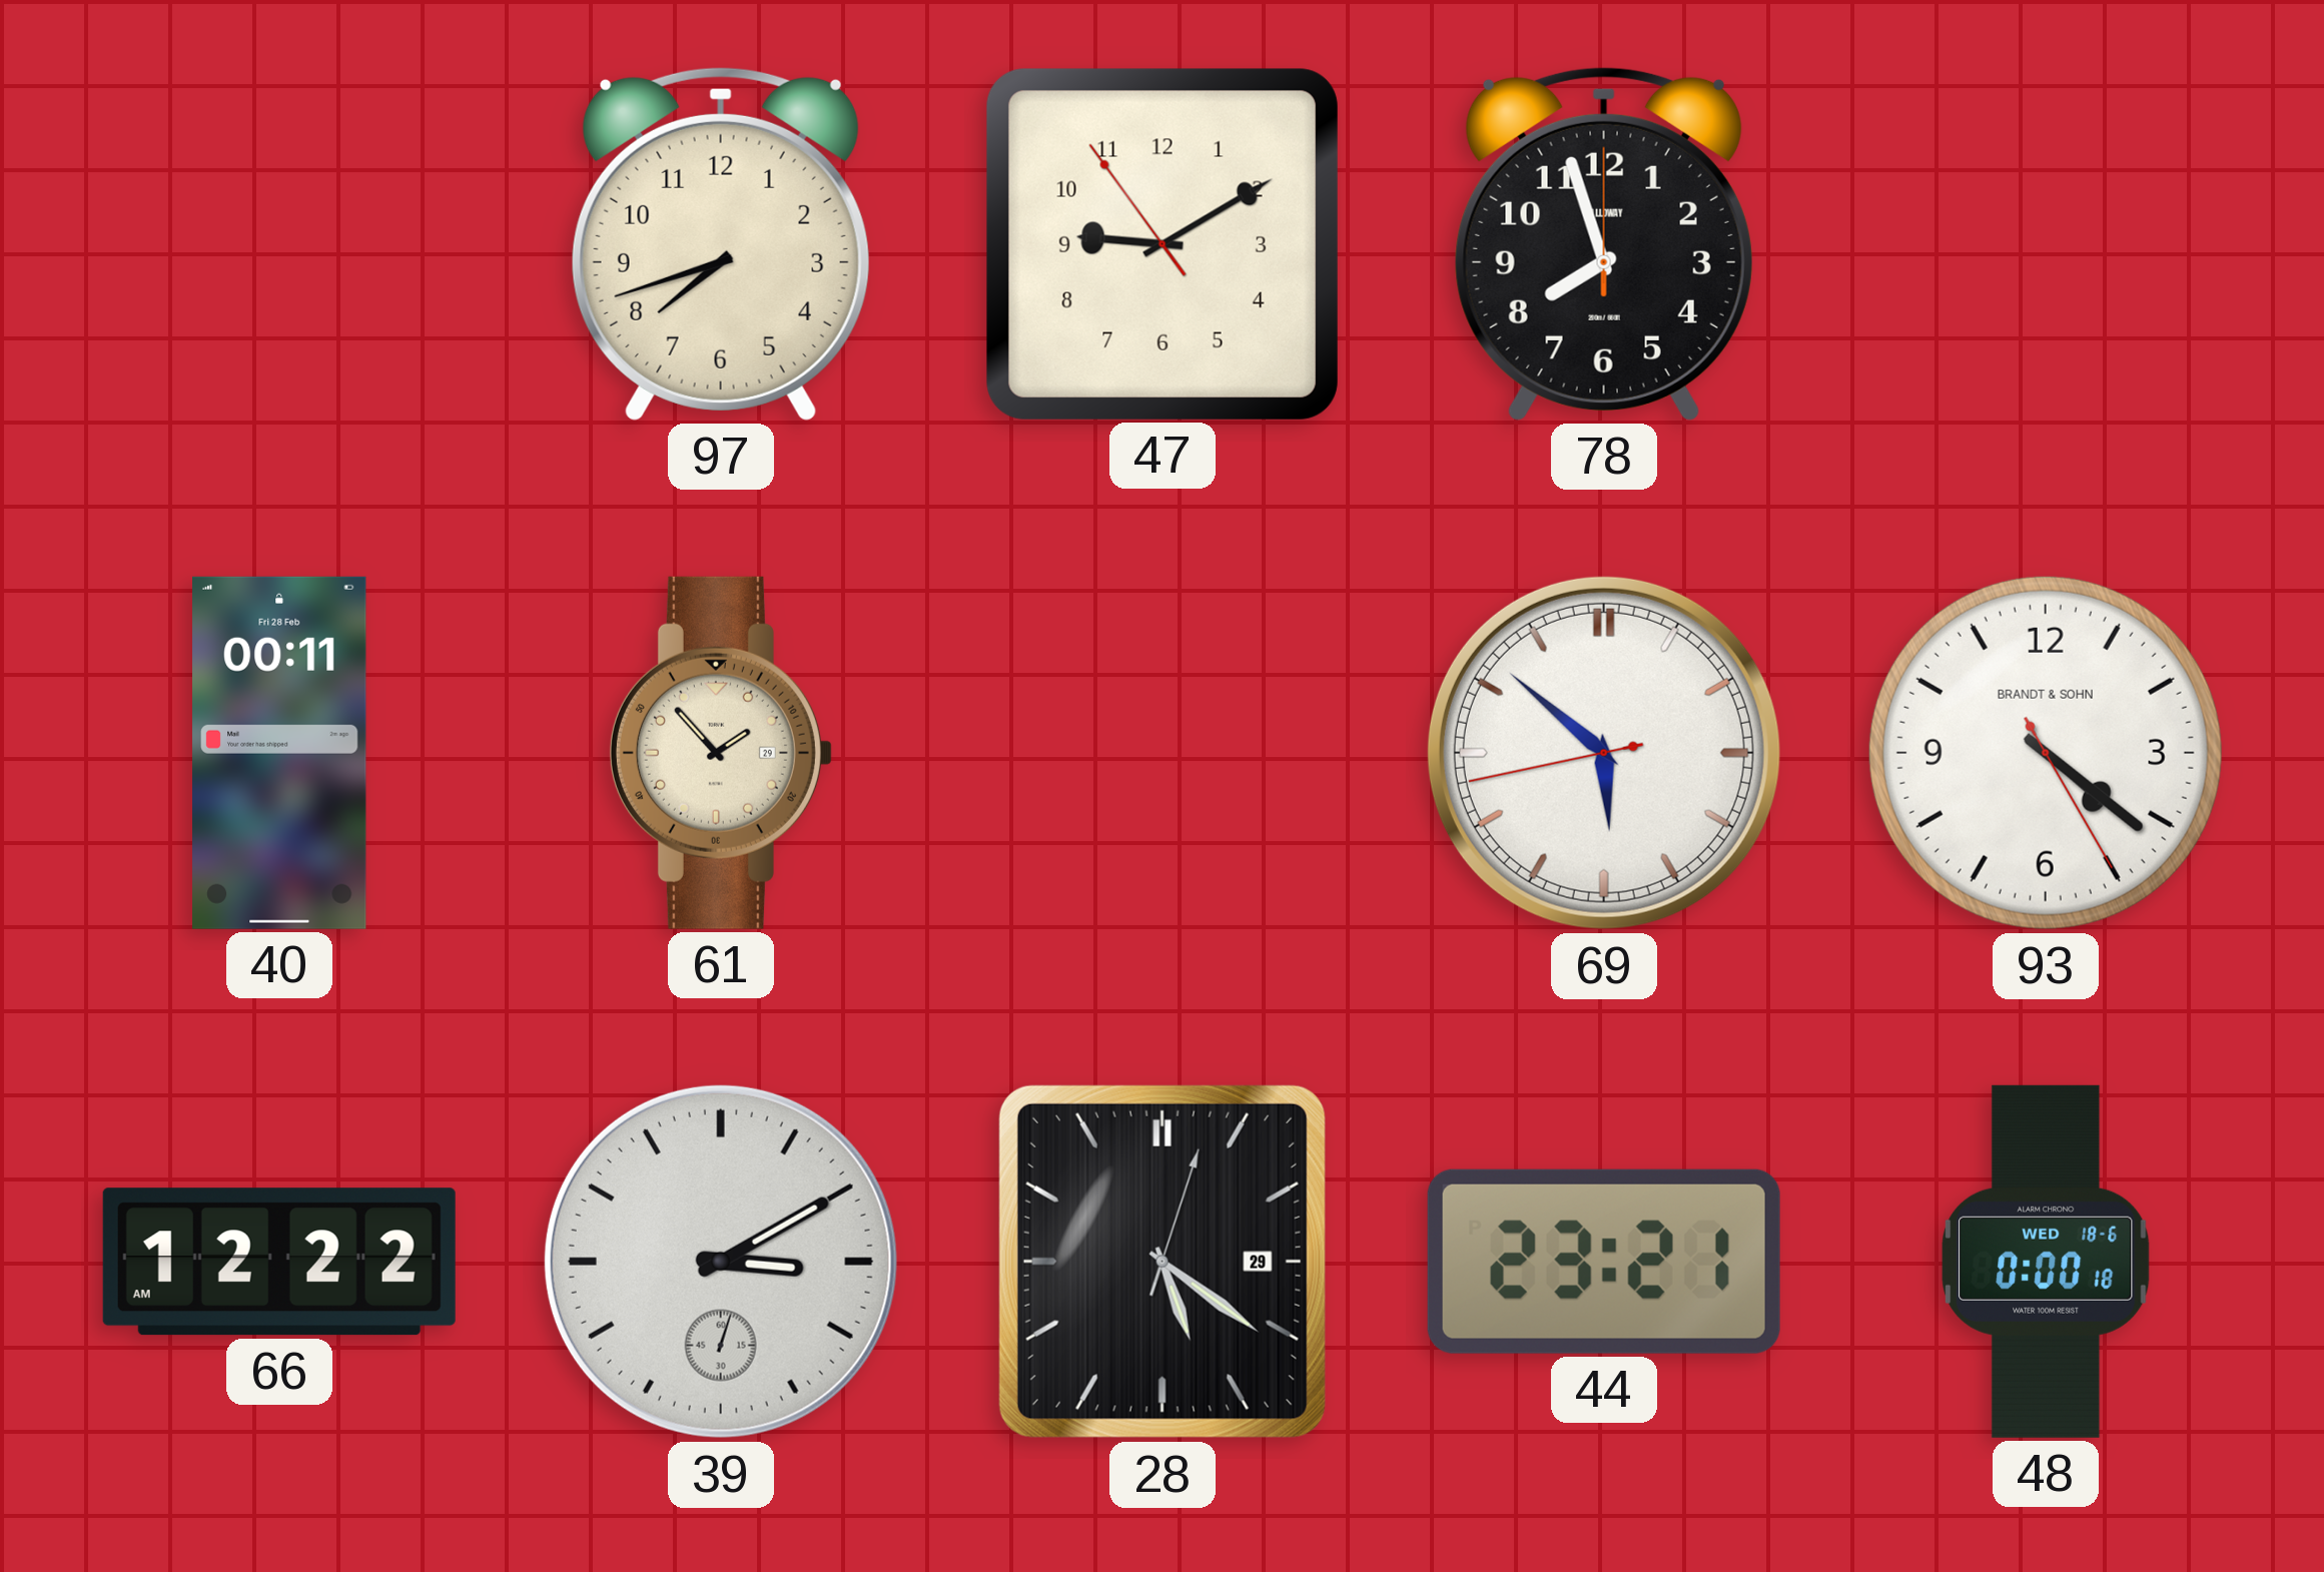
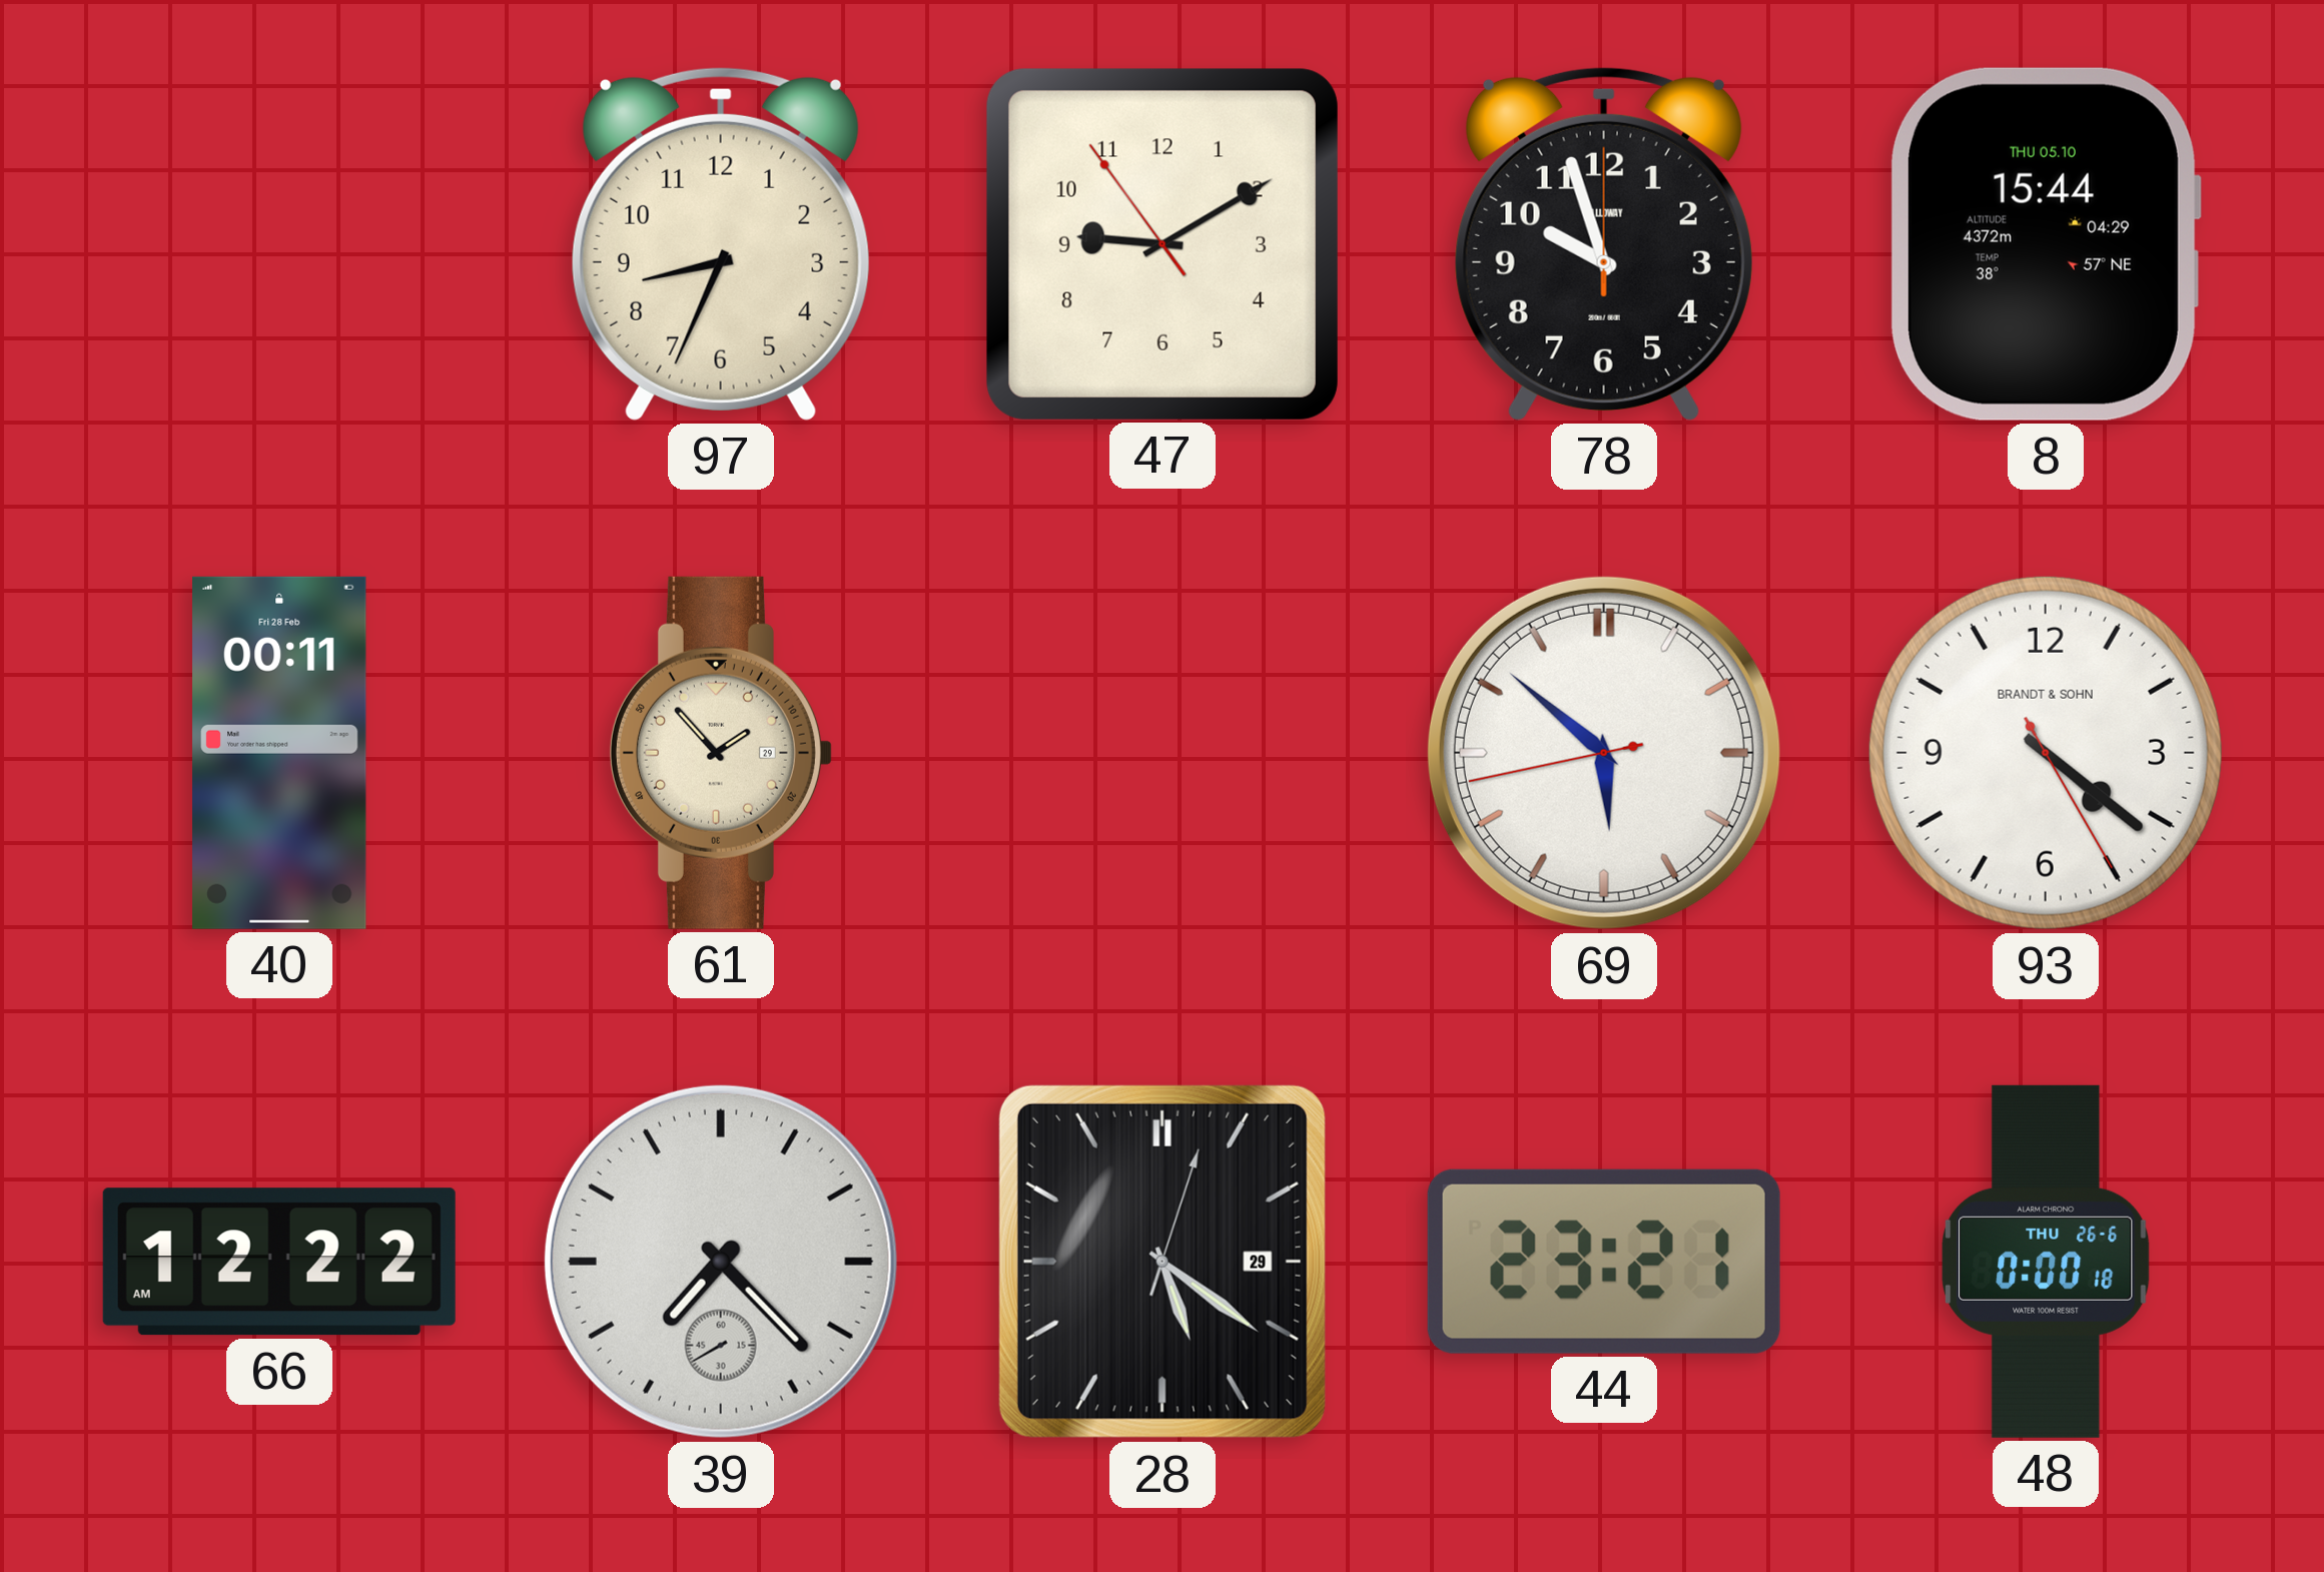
97: 7:42 -> 8:34 (721, 243)
78: 7:57 -> 9:57 (1604, 243)
8: none -> 15:44 (2045, 244)
39: 3:10 -> 7:22 (721, 1262)
48 date: WED 18-6 -> THU 26-6 (2046, 1262)
